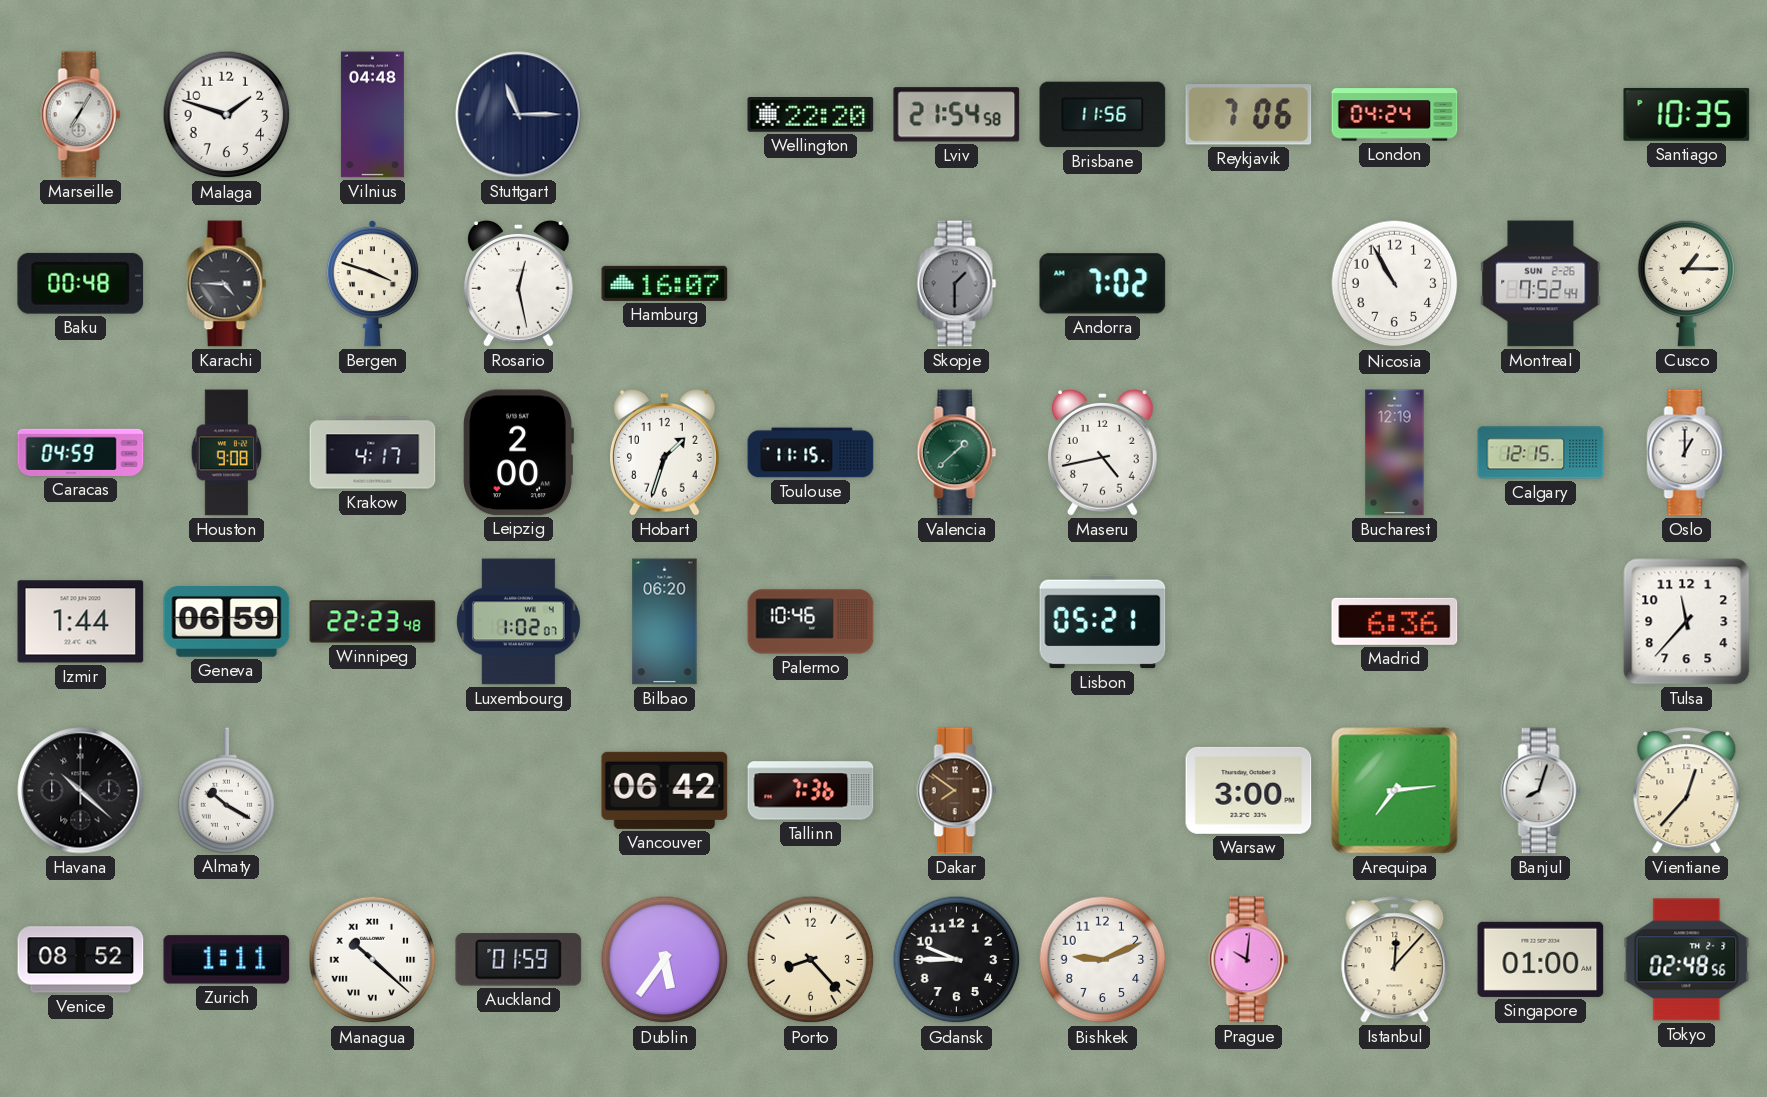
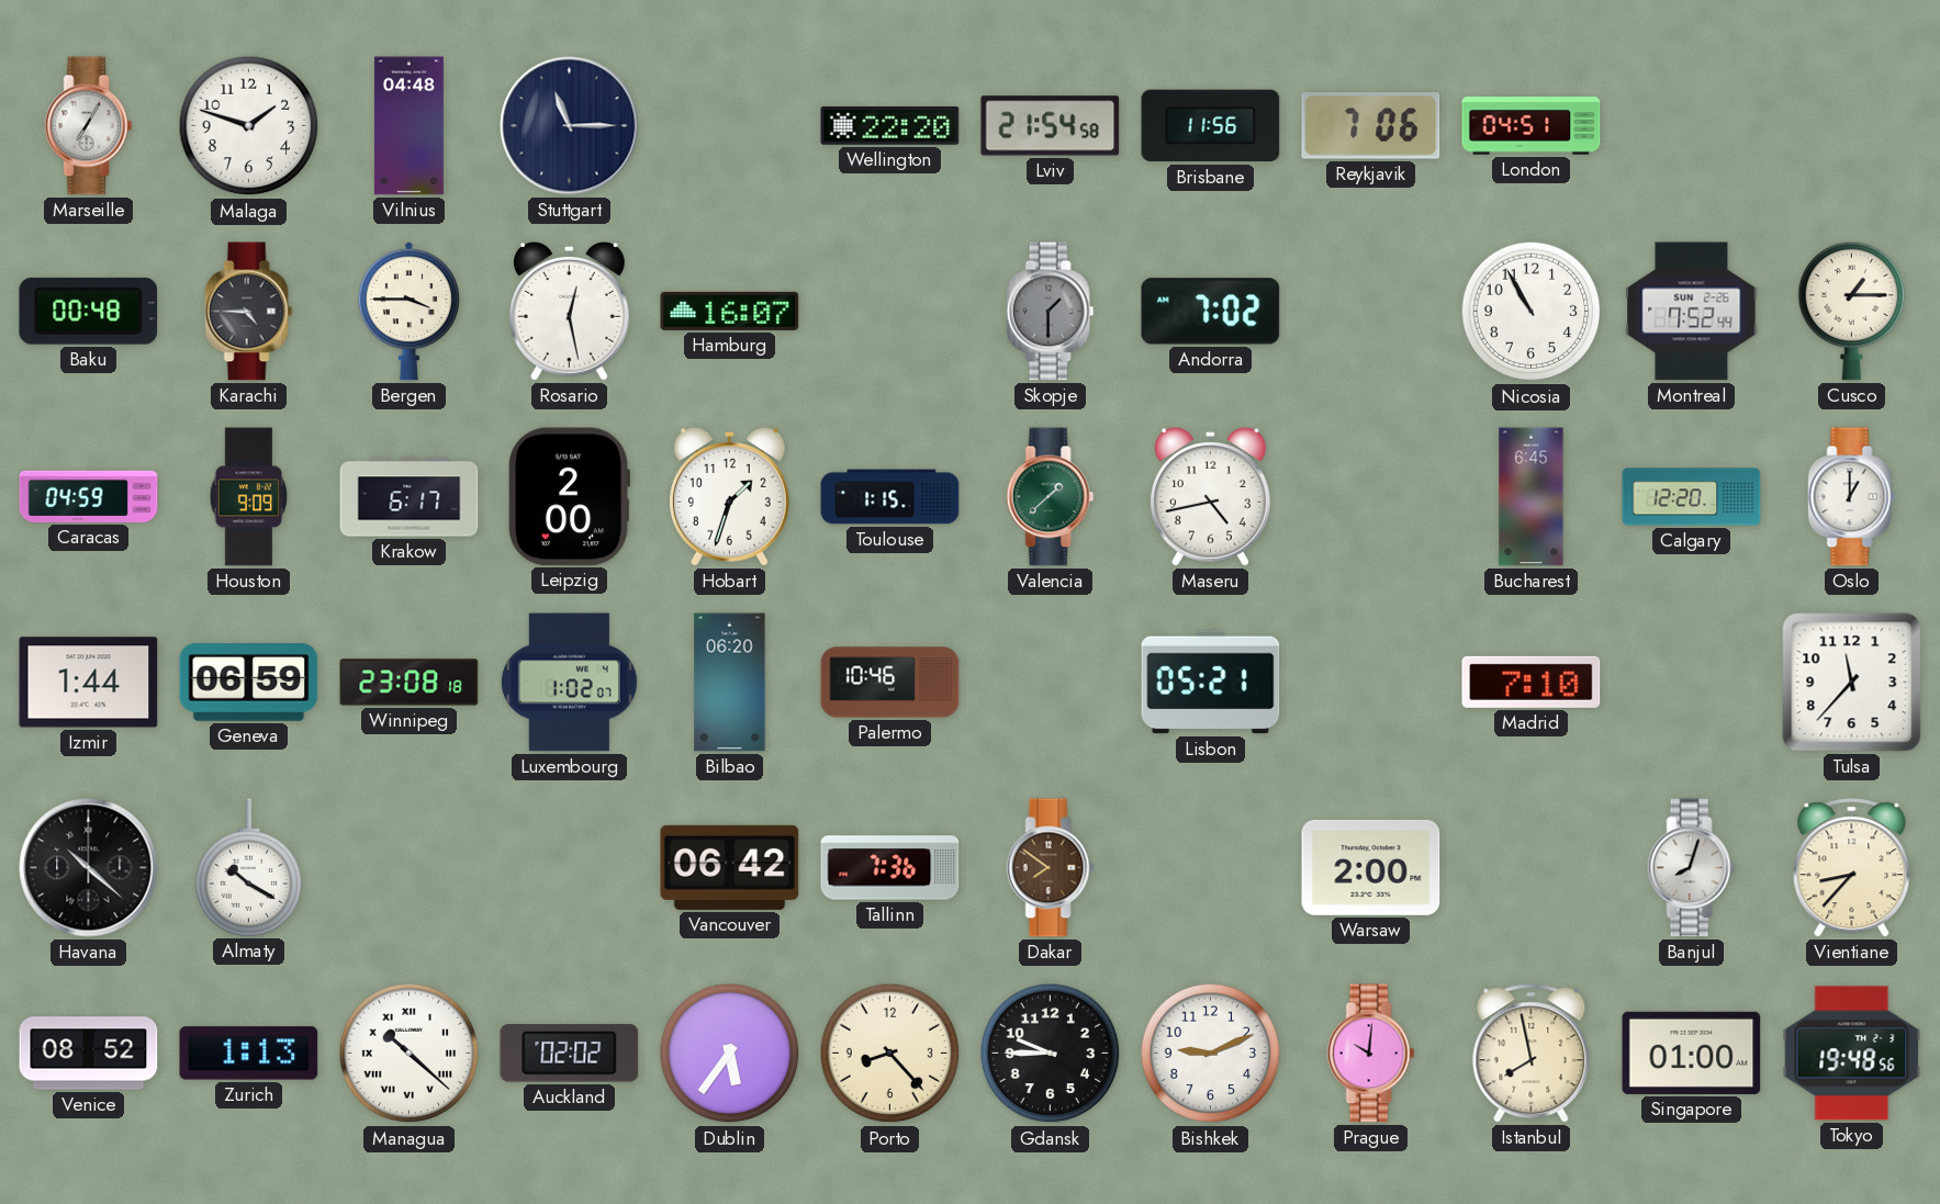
London: 04:24 -> 04:51 (1532, 126)
Santiago: 10:35 -> none (1687, 114)
Bergen: 3:48 -> 3:45 (408, 312)
Houston: 9:08 -> 9:09 (249, 497)
Krakow: 4:17 -> 6:17 (410, 497)
Toulouse: 11:15 -> 1:15 (890, 497)
Bucharest: 12:19 -> 6:45 (1532, 497)
Calgary: 12:15 -> 12:20 (1692, 497)
Winnipeg: 22:23 -> 23:08 (410, 683)
Madrid: 6:36 -> 7:10 (1532, 682)
Warsaw: 3:00 -> 2:00 (1371, 867)
Arequipa: 7:14 -> none (1395, 791)
Vientiane: 12:37 -> 8:37 (1852, 868)
Zurich: 1:11 -> 1:13 (249, 1054)
Auckland: 01:59 -> 02:02 (570, 1054)
Istanbul: 12:07 -> 7:58 (1532, 1054)
Tokyo: 02:48 -> 19:48 (1852, 1054)
